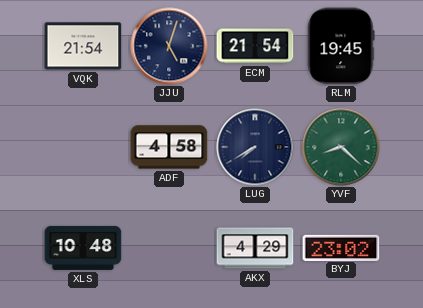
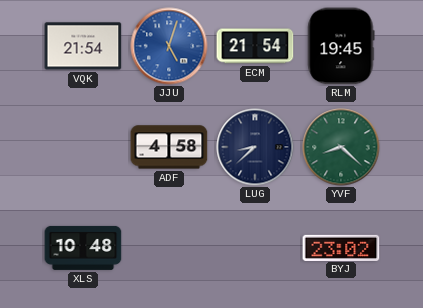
JJU dial: navy -> blue (169, 46)
LUG: 7:40 -> 8:38 (255, 147)
AKX: 4:29 -> none (255, 248)
